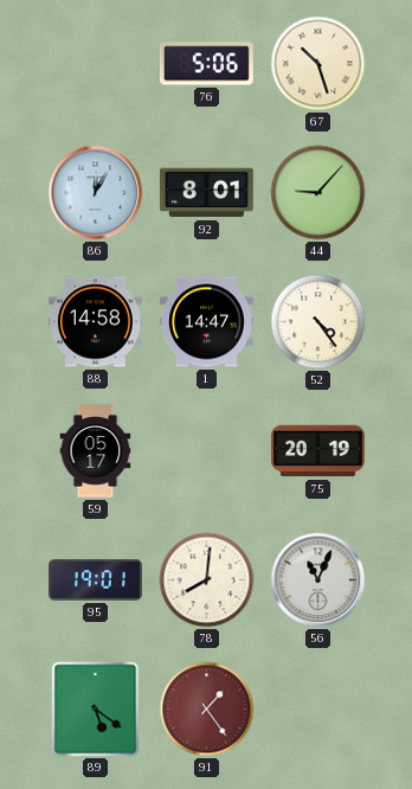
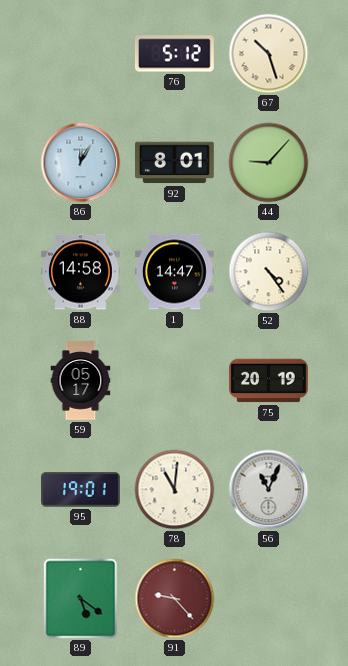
76: 5:06 -> 5:12 (174, 54)
78: 8:01 -> 11:01 (175, 490)
91: 1:24 -> 9:23 (175, 599)
